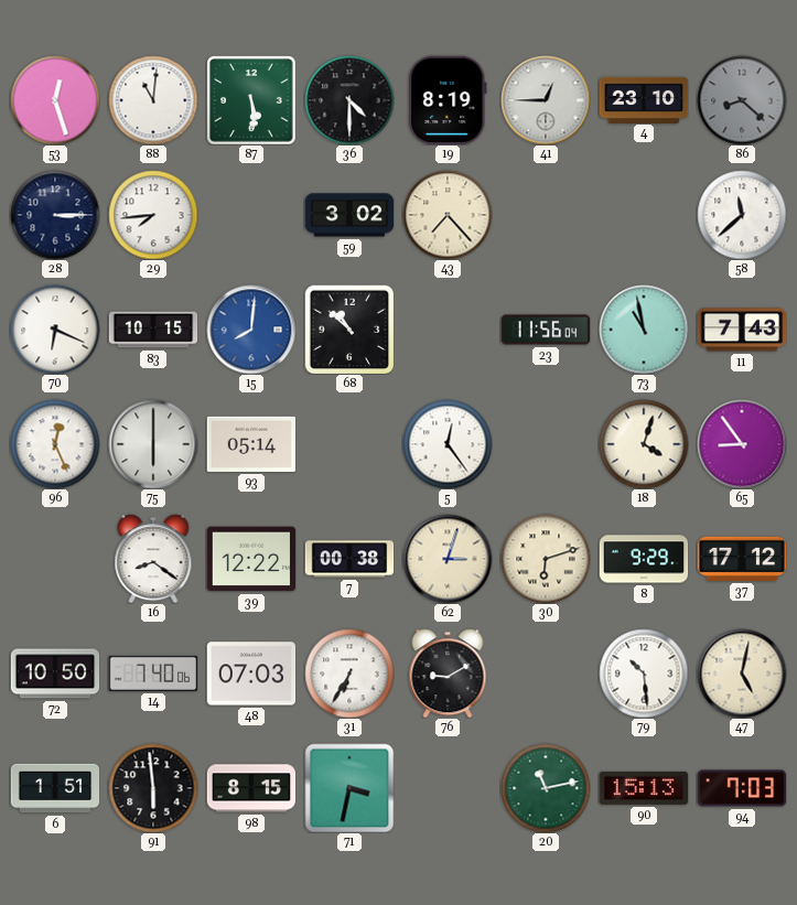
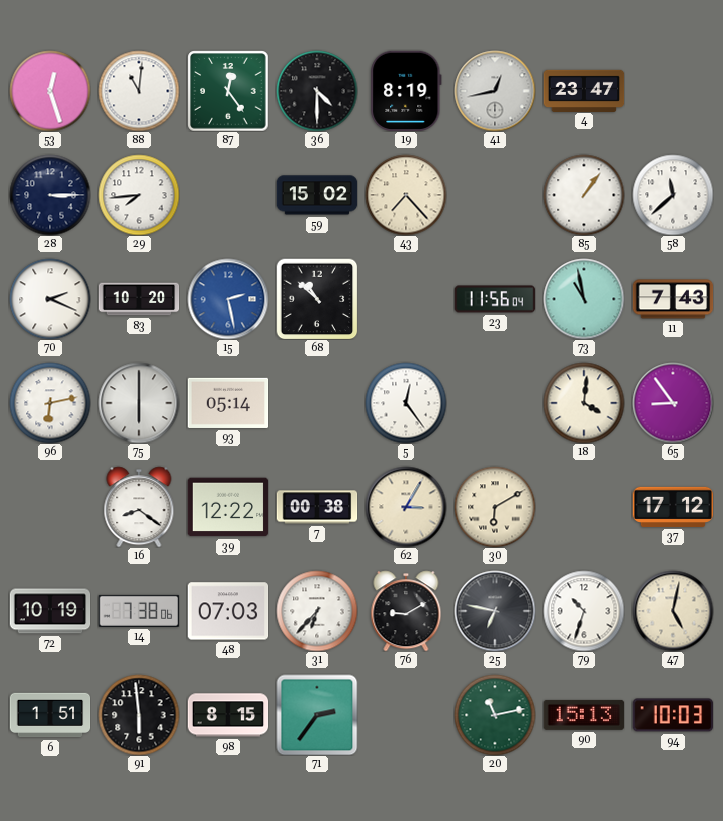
87: 5:29 -> 12:24 (228, 91)
41: 12:45 -> 12:43 (495, 91)
4: 23:10 -> 23:47 (584, 90)
86: 8:22 -> none (742, 100)
59: 3:02 -> 15:02 (317, 195)
85: none -> 1:06 (584, 195)
70: 6:19 -> 2:19 (50, 299)
83: 10:15 -> 10:20 (139, 299)
15: 8:01 -> 2:28 (228, 299)
96: 12:26 -> 6:13 (50, 403)
18: 4:03 -> 4:01 (584, 403)
62: 3:03 -> 3:05 (406, 507)
30: 6:12 -> 6:10 (495, 507)
8: 9:29 -> none (644, 559)
72: 10:50 -> 10:19 (50, 611)
14: 7:40 -> 7:38 (139, 611)
31: 6:35 -> 6:37 (317, 611)
25: none -> 6:47 (495, 611)
79: 10:29 -> 10:33 (584, 611)
71: 3:32 -> 2:36 (317, 715)
94: 7:03 -> 10:03 (673, 715)
